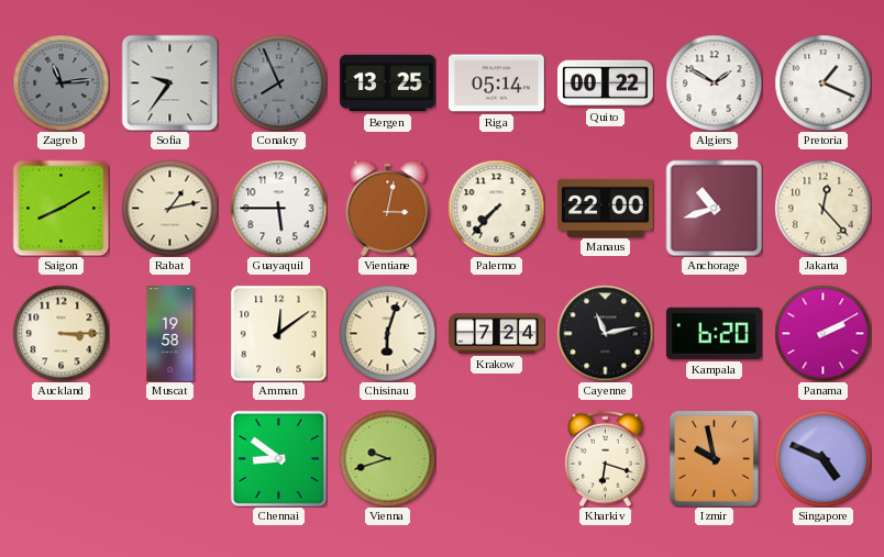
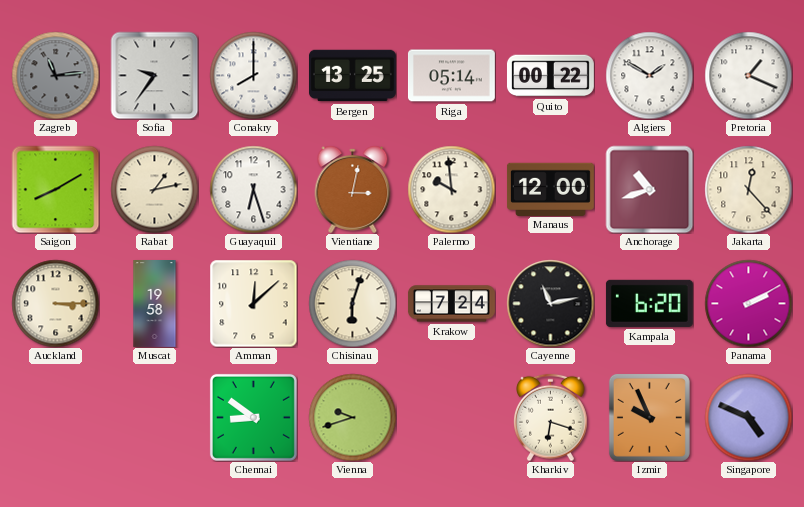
Conakry: 7:56 -> 8:00 (253, 75)
Conakry dial: grey -> white (253, 75)
Guayaquil: 5:45 -> 6:27 (253, 189)
Palermo: 7:37 -> 9:59 (451, 189)
Manaus: 22:00 -> 12:00 (550, 189)
Amman: 12:09 -> 12:08 (253, 303)
Izmir: 9:58 -> 9:56 (649, 417)
